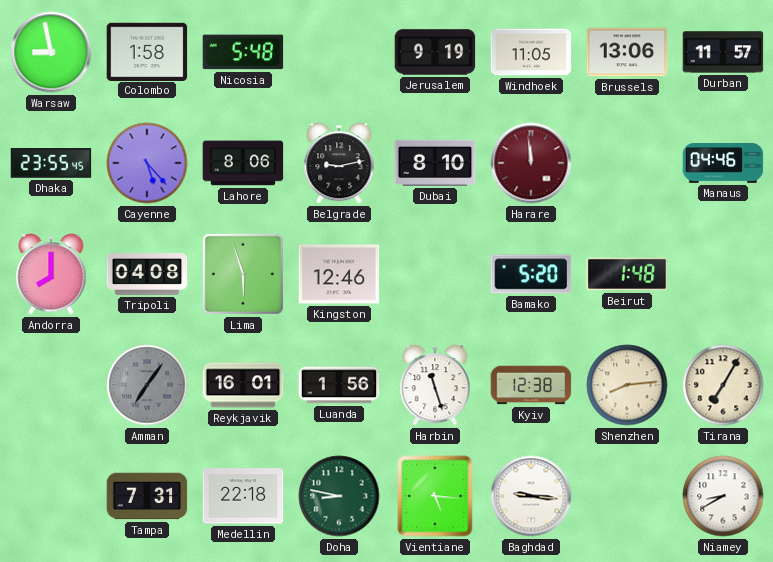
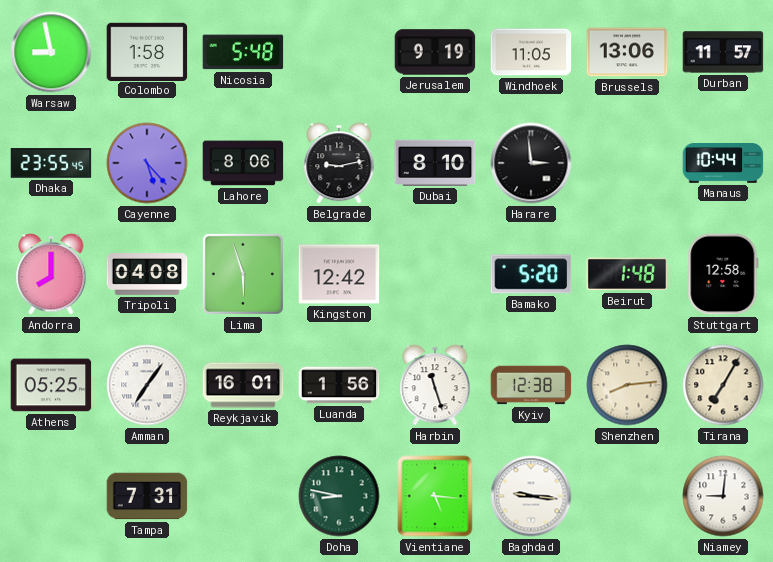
Harare: 11:59 -> 2:59 (531, 163)
Harare dial: burgundy -> black (531, 163)
Manaus: 04:46 -> 10:44 (723, 164)
Kingston: 12:46 -> 12:42 (339, 274)
Stuttgart: none -> 12:58 (723, 274)
Athens: none -> 05:25 (51, 385)
Amman dial: grey -> white (147, 385)
Medellin: 22:18 -> none (243, 496)
Niamey: 8:40 -> 9:01 (723, 496)
